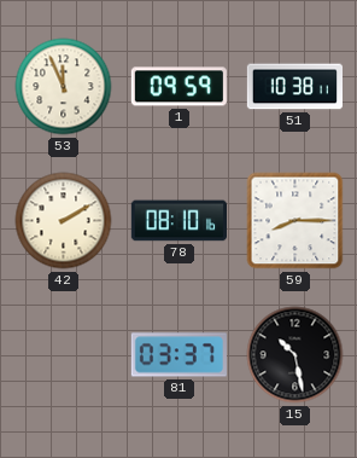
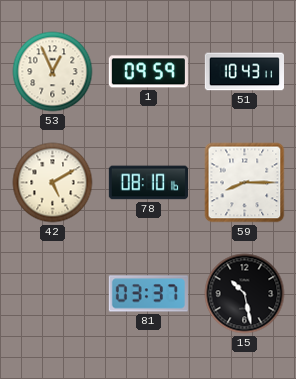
53: 11:56 -> 12:56 (53, 72)
51: 10:38 -> 10:43 (244, 72)
42: 2:10 -> 5:10 (53, 183)
